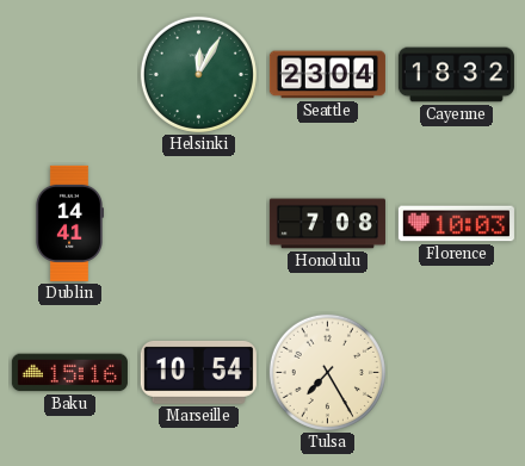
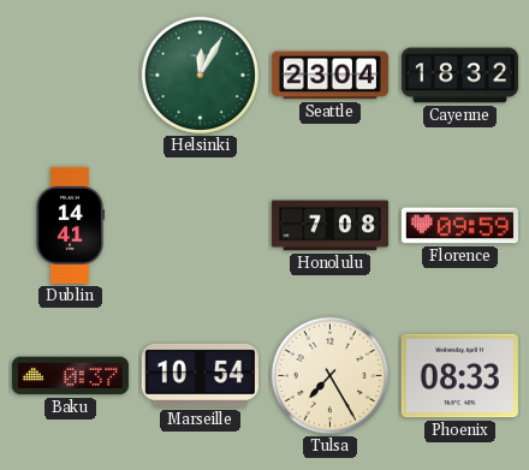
Florence: 10:03 -> 09:59 (459, 226)
Baku: 15:16 -> 0:37 (70, 376)
Phoenix: none -> 08:33 (459, 376)
